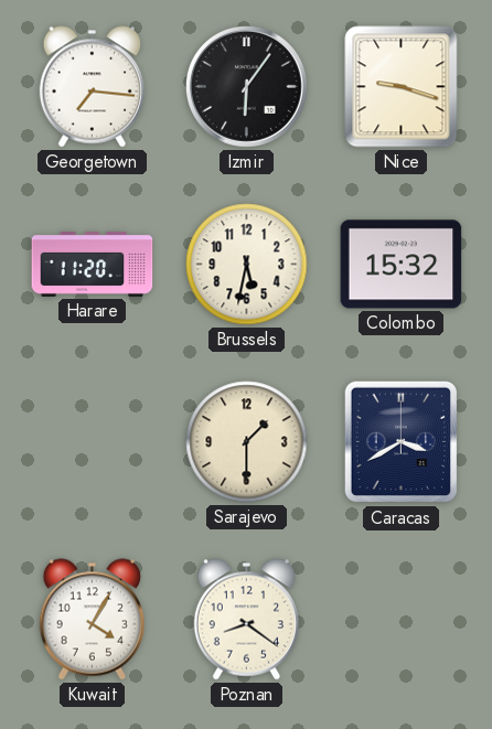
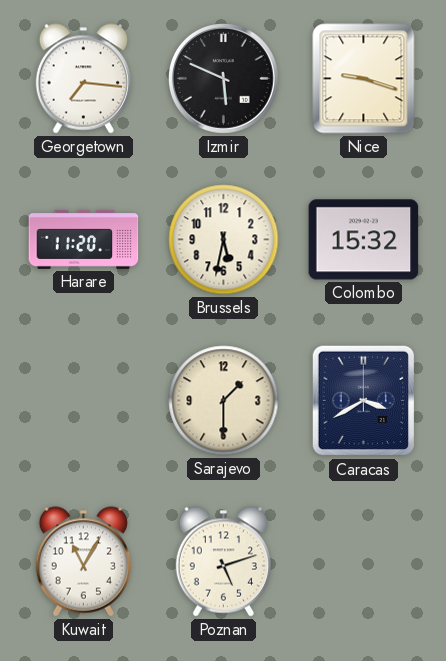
Izmir: 6:06 -> 5:49 (224, 79)
Kuwait: 4:05 -> 11:05 (83, 562)
Poznan: 8:21 -> 5:12 (223, 562)
